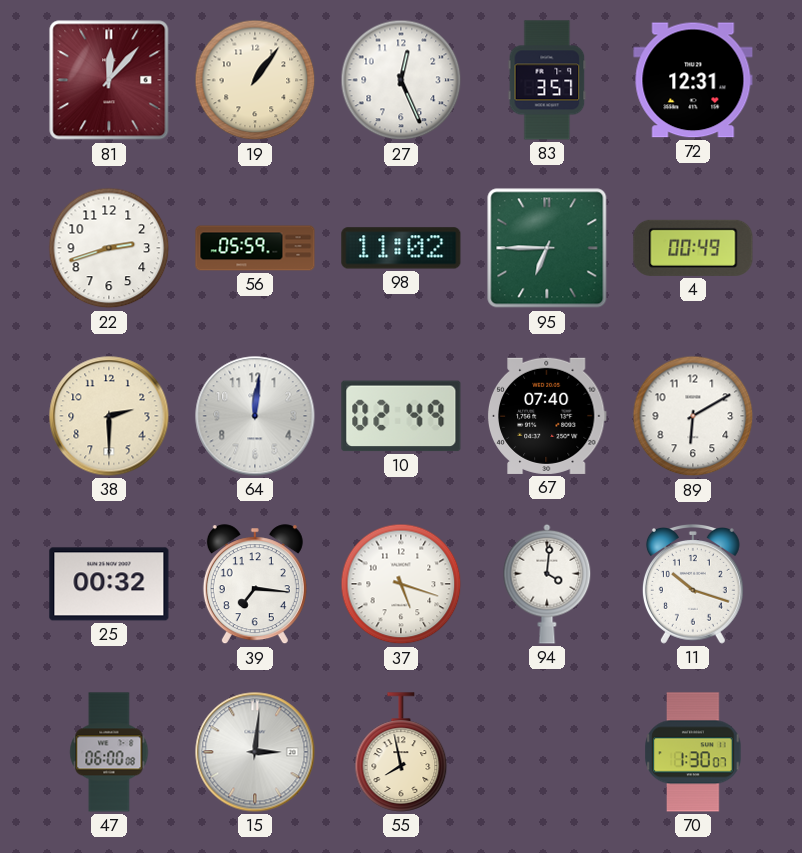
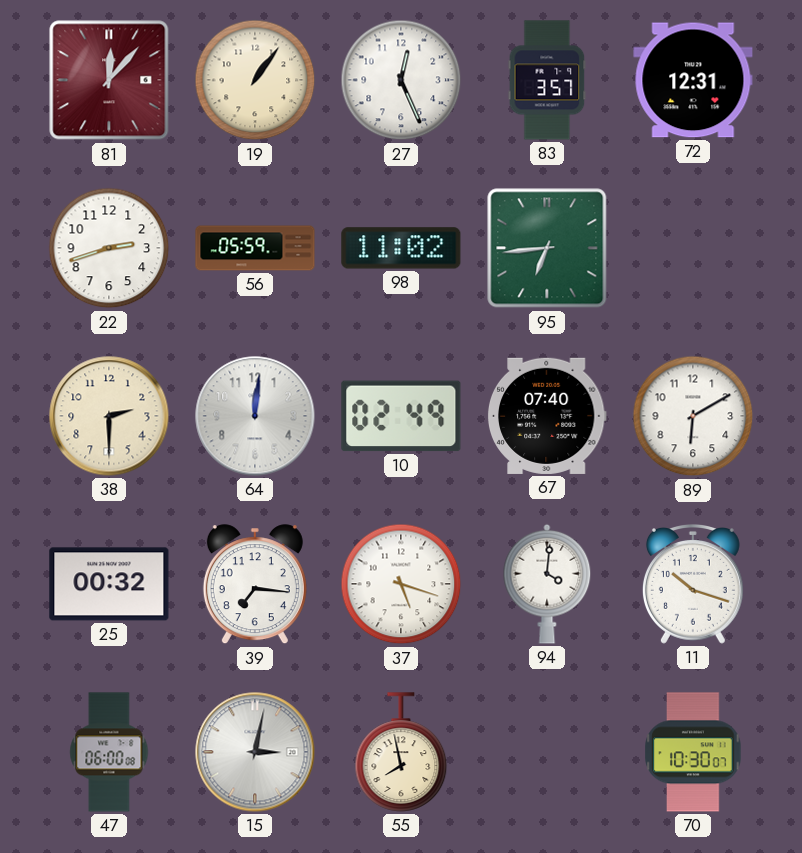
95: 6:45 -> 6:44 (547, 248)
4: 00:49 -> none (693, 248)
15: 3:01 -> 3:02 (255, 752)
70: 1:30 -> 10:30 (693, 752)
